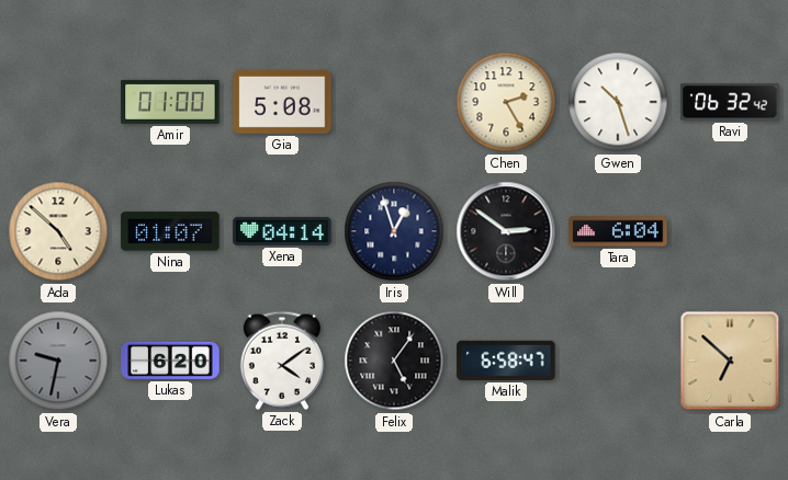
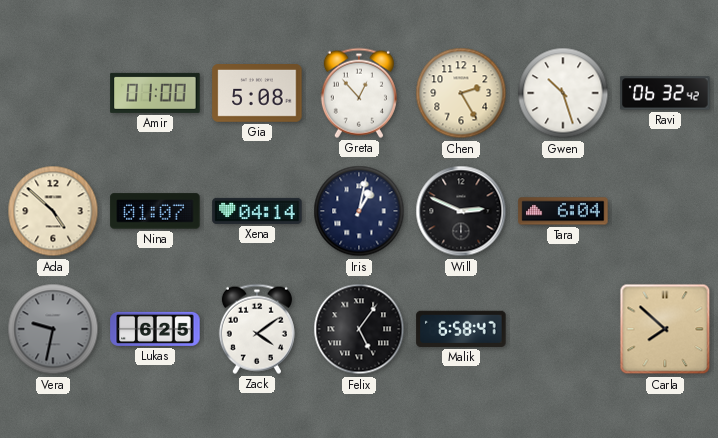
Greta: none -> 12:53 (359, 93)
Iris: 12:57 -> 1:02 (359, 211)
Will: 2:51 -> 2:49 (461, 211)
Lukas: 6:20 -> 6:25 (155, 329)
Carla: 6:52 -> 7:52 (665, 329)
